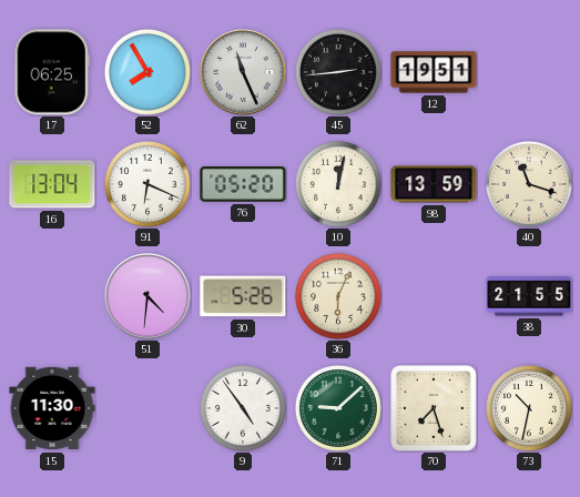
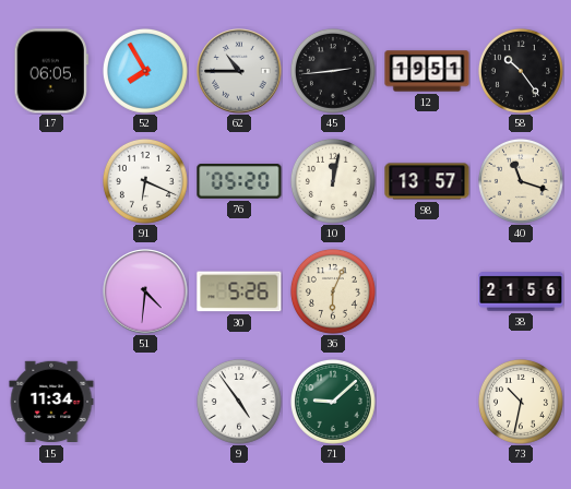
17: 06:25 -> 06:05 (51, 71)
62: 11:26 -> 10:45 (239, 71)
58: none -> 10:24 (521, 71)
16: 13:04 -> none (52, 184)
98: 13:59 -> 13:57 (427, 181)
38: 21:55 -> 21:56 (521, 291)
15: 11:30 -> 11:34 (51, 402)
70: 7:27 -> none (435, 409)
